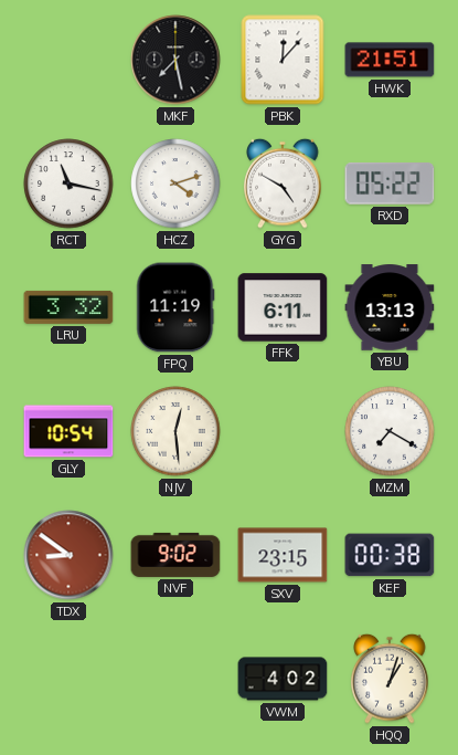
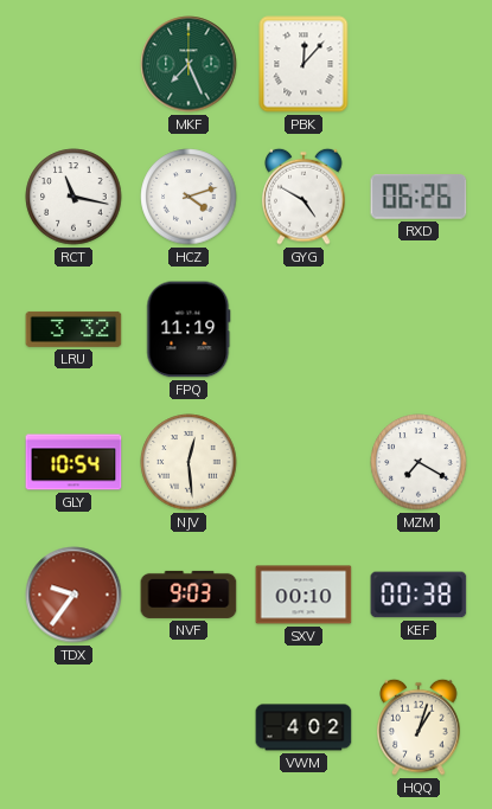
MKF: 7:28 -> 7:26 (189, 64)
MKF dial: black -> green (189, 64)
HWK: 21:51 -> none (390, 60)
RXD: 05:22 -> 06:26 (418, 198)
FFK: 6:11 -> none (283, 307)
YBU: 13:13 -> none (390, 307)
TDX: 8:51 -> 9:36 (74, 595)
NVF: 9:02 -> 9:03 (189, 595)
SXV: 23:15 -> 00:10 (303, 595)
